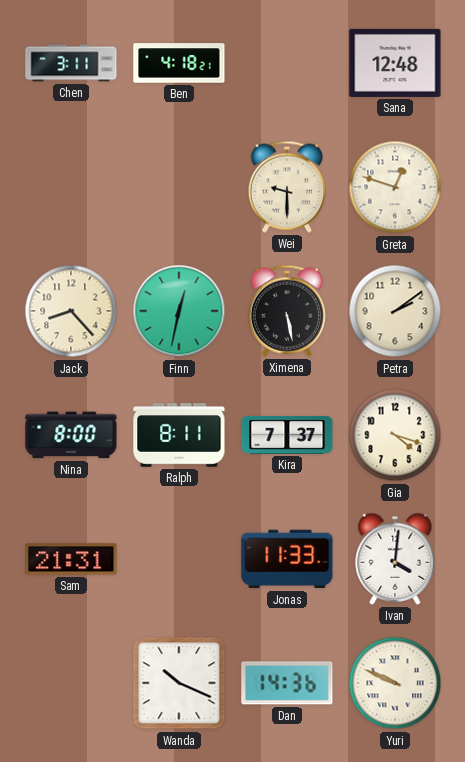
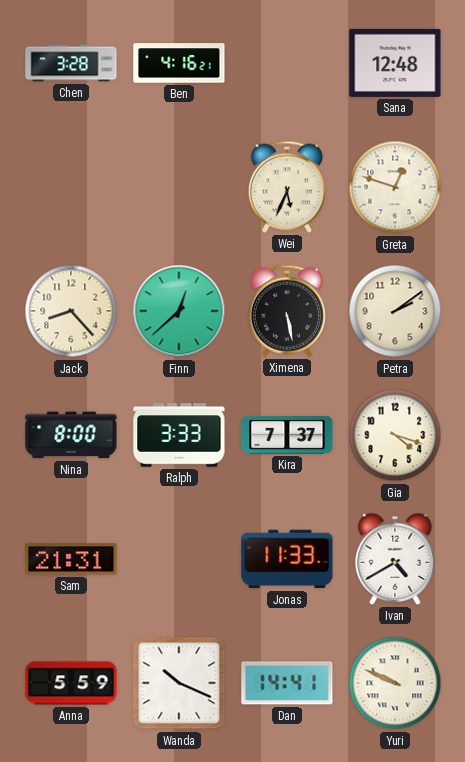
Chen: 3:11 -> 3:28 (71, 63)
Ben: 4:18 -> 4:16 (179, 63)
Wei: 9:30 -> 5:34 (287, 187)
Finn: 12:32 -> 12:38 (179, 311)
Ralph: 8:11 -> 3:33 (179, 435)
Ivan: 4:01 -> 4:40 (395, 559)
Anna: none -> 5:59 (71, 683)
Dan: 14:36 -> 14:41 (287, 683)
